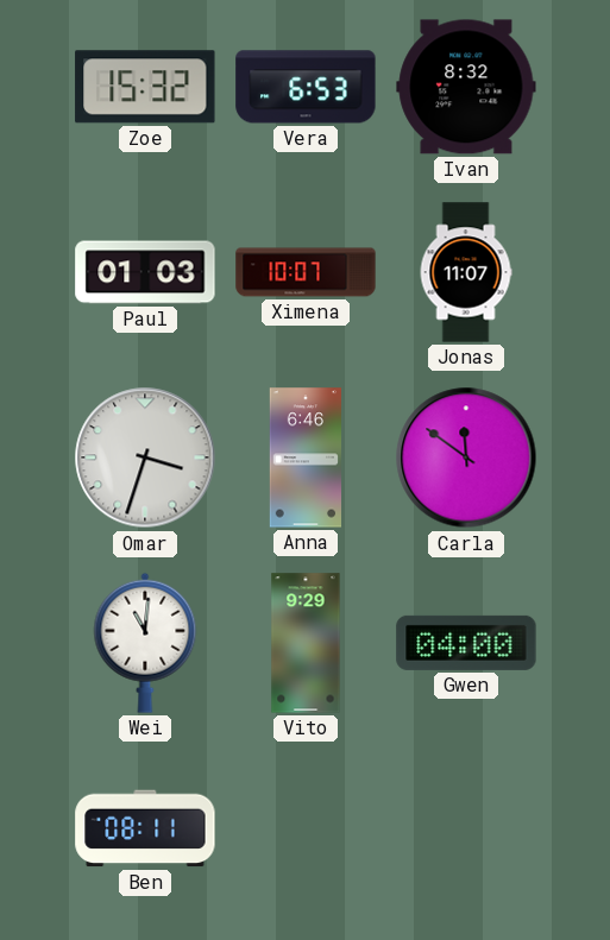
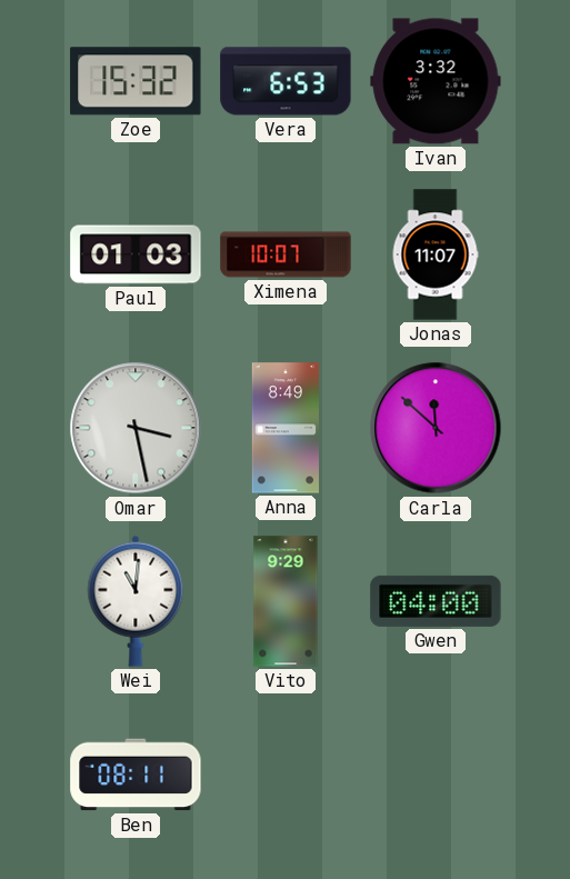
Ivan: 8:32 -> 3:32 (436, 81)
Omar: 3:33 -> 3:28 (136, 428)
Anna: 6:46 -> 8:49 (284, 428)
Carla: 11:51 -> 11:52 (436, 428)
